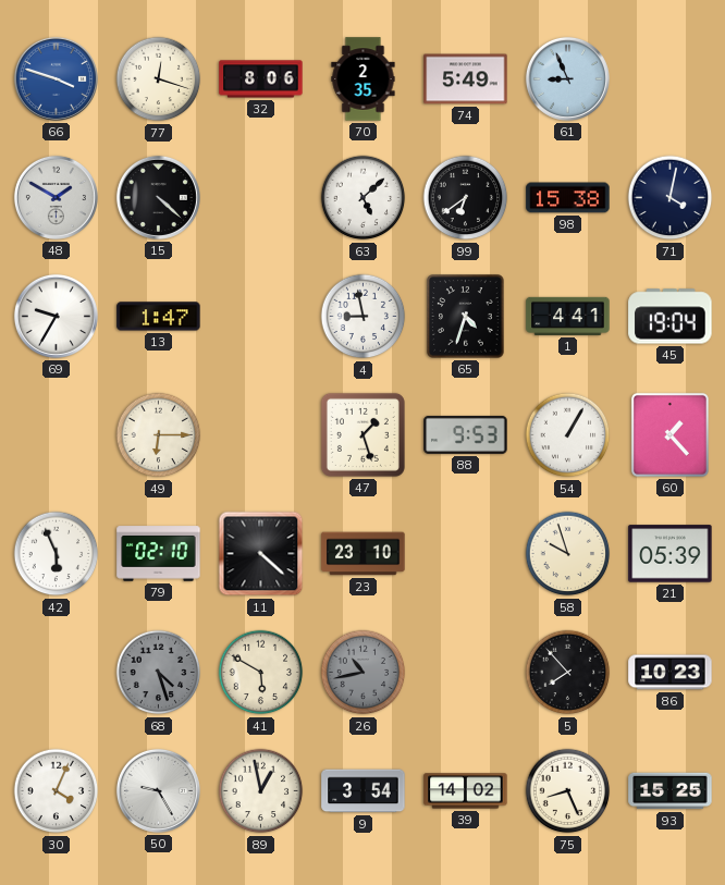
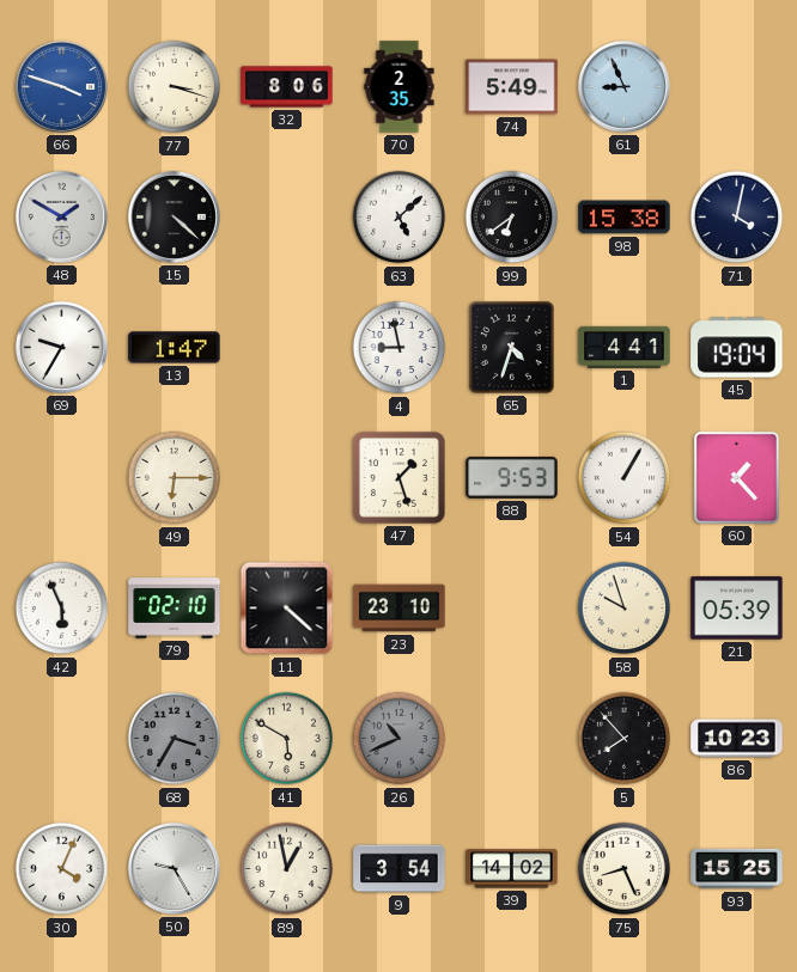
77: 12:18 -> 3:18 (175, 87)
68: 4:27 -> 3:35 (175, 739)
26: 10:43 -> 10:41 (400, 739)
